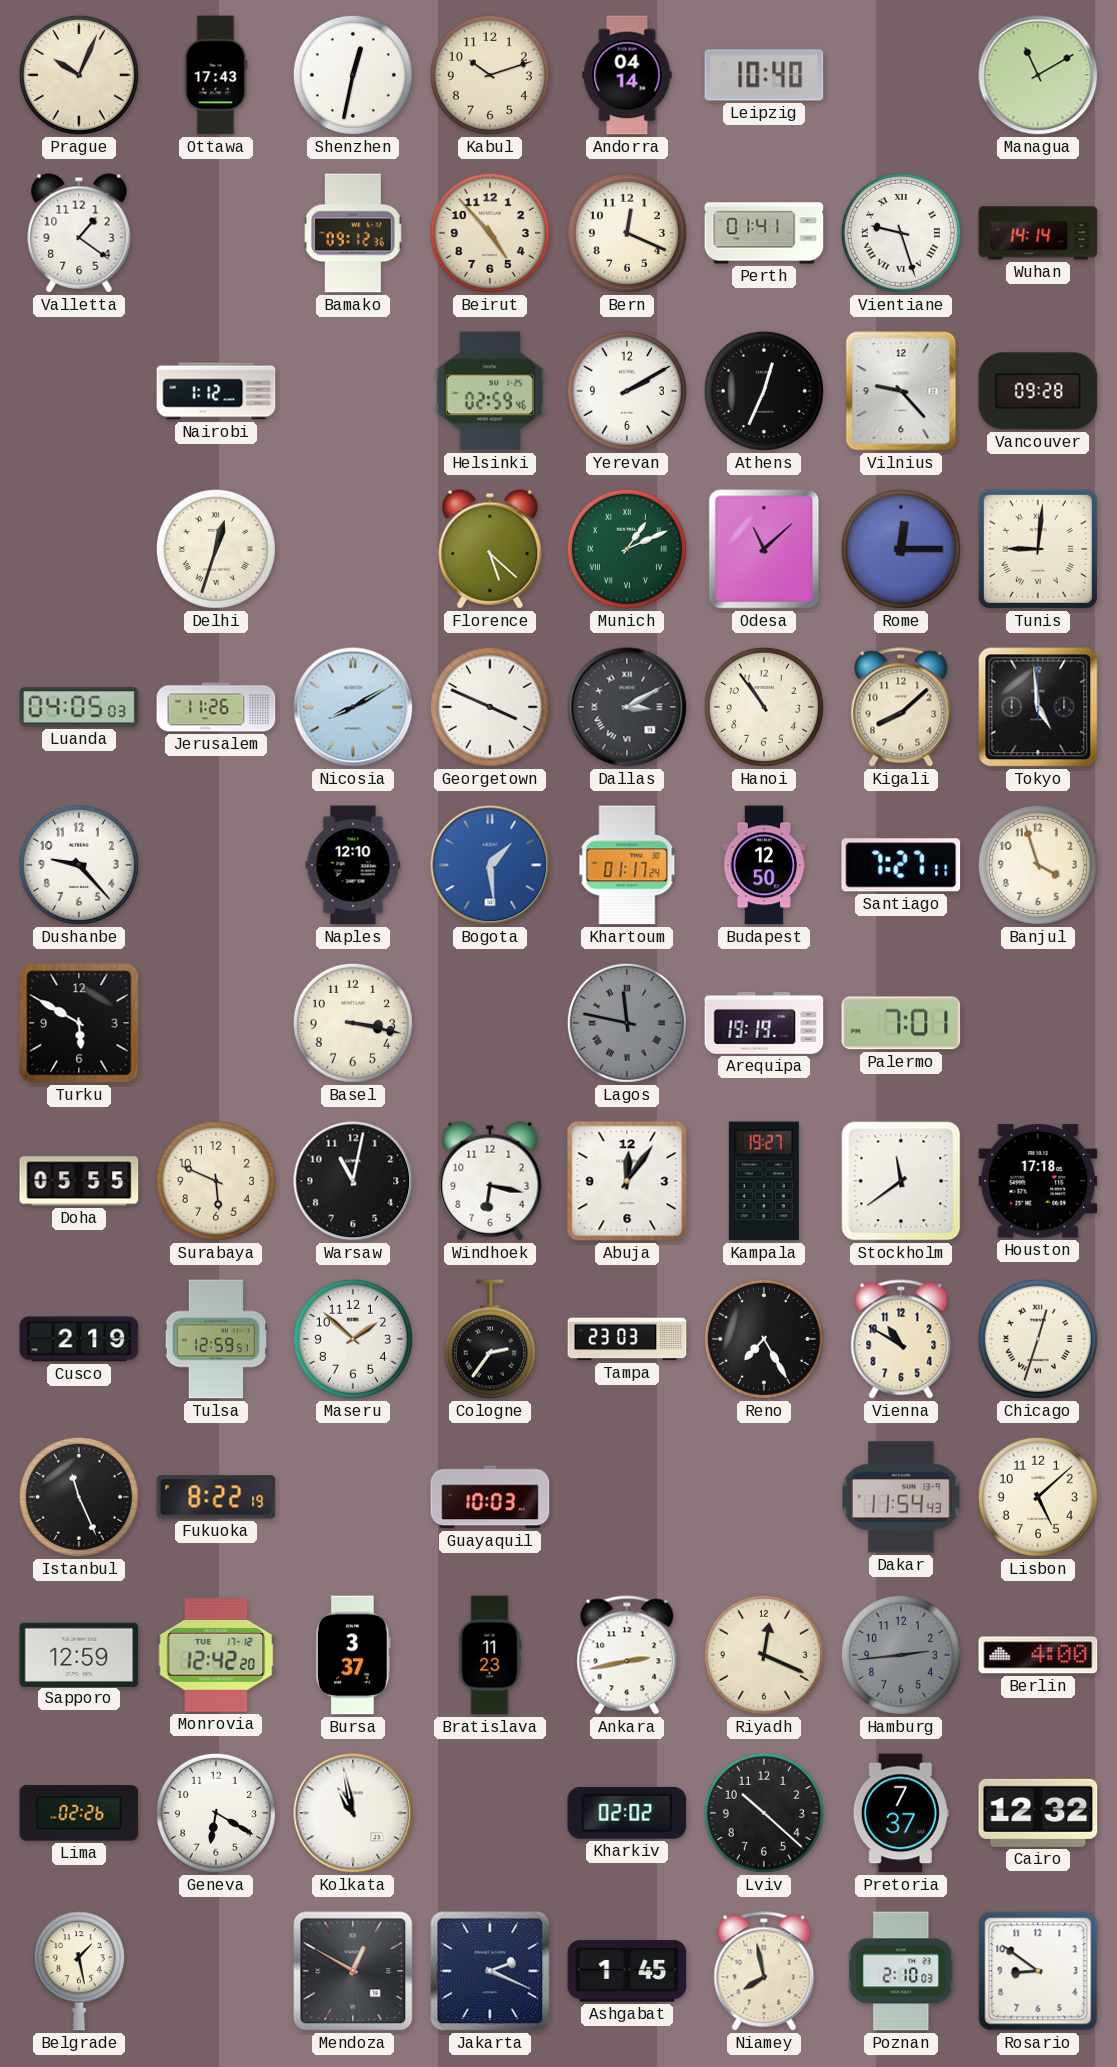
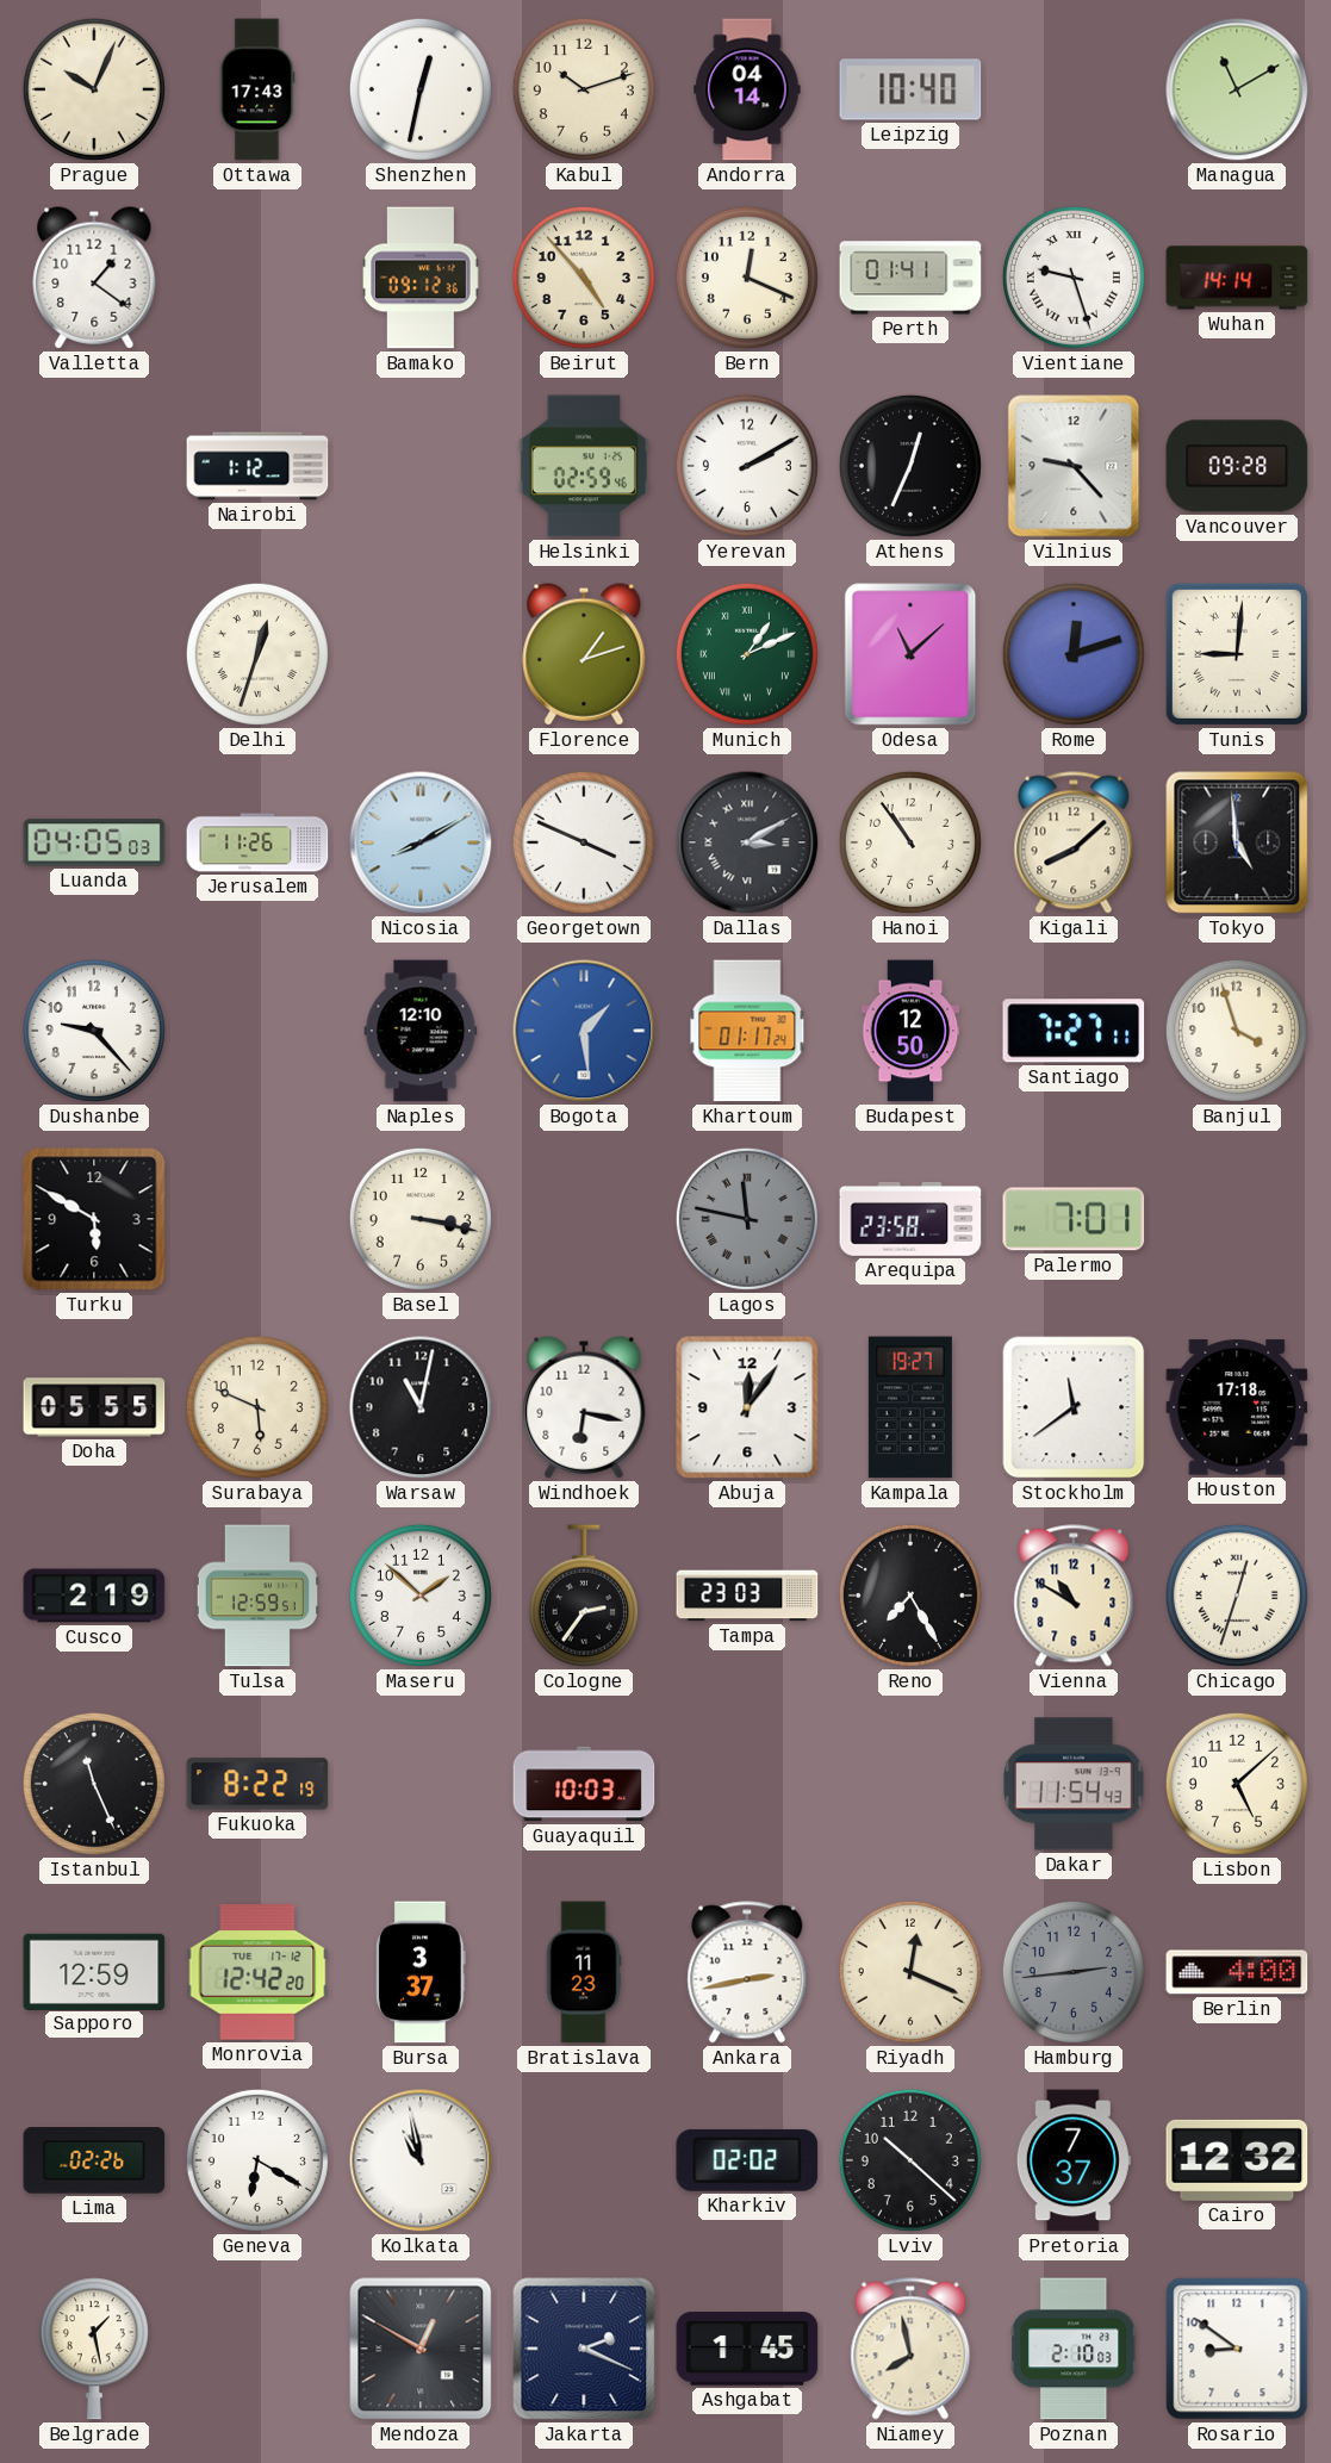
Florence: 5:22 -> 1:12 (584, 654)
Rome: 12:15 -> 12:12 (1074, 654)
Arequipa: 19:19 -> 23:58 (910, 1219)
